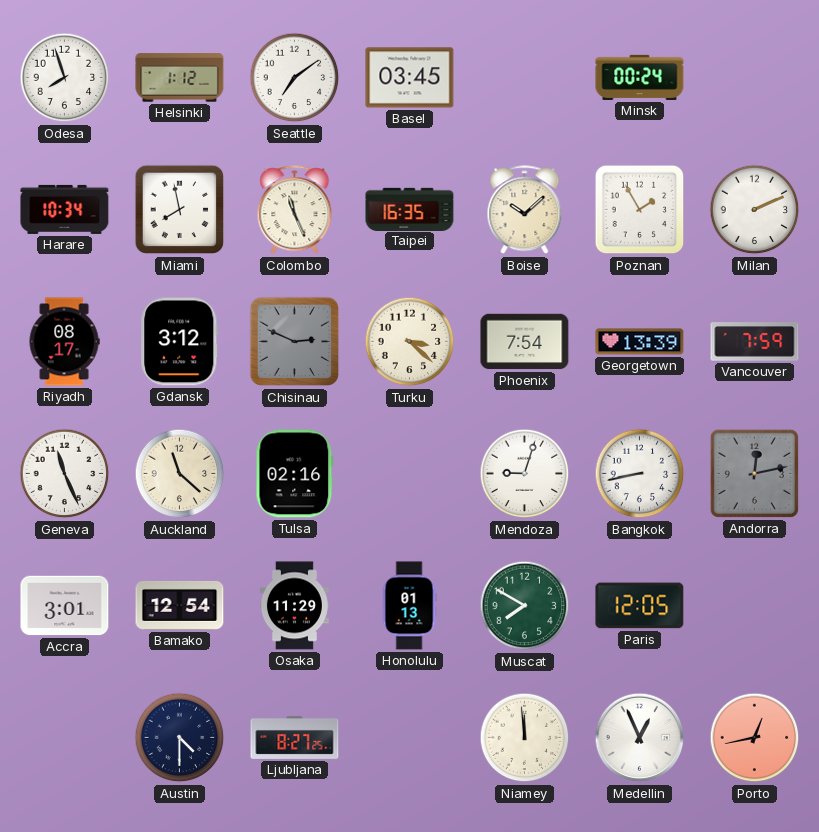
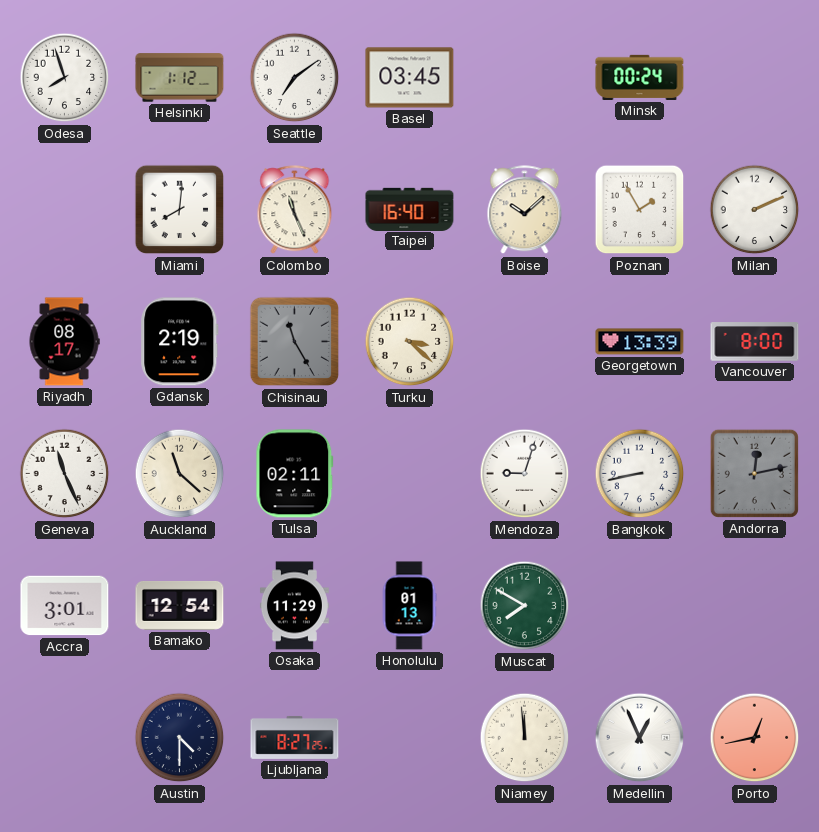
Harare: 10:34 -> none (65, 209)
Miami: 7:58 -> 8:01 (180, 210)
Taipei: 16:35 -> 16:40 (410, 209)
Gdansk: 3:12 -> 2:19 (180, 342)
Chisinau: 2:49 -> 11:25 (295, 342)
Phoenix: 7:54 -> none (525, 342)
Vancouver: 7:59 -> 8:00 (755, 342)
Tulsa: 02:16 -> 02:11 (295, 474)
Paris: 12:05 -> none (640, 606)
